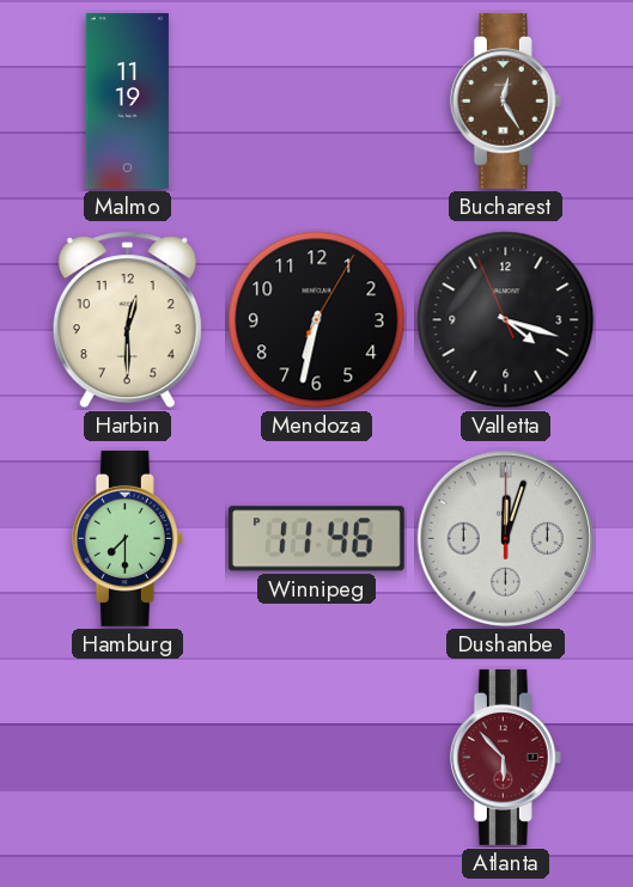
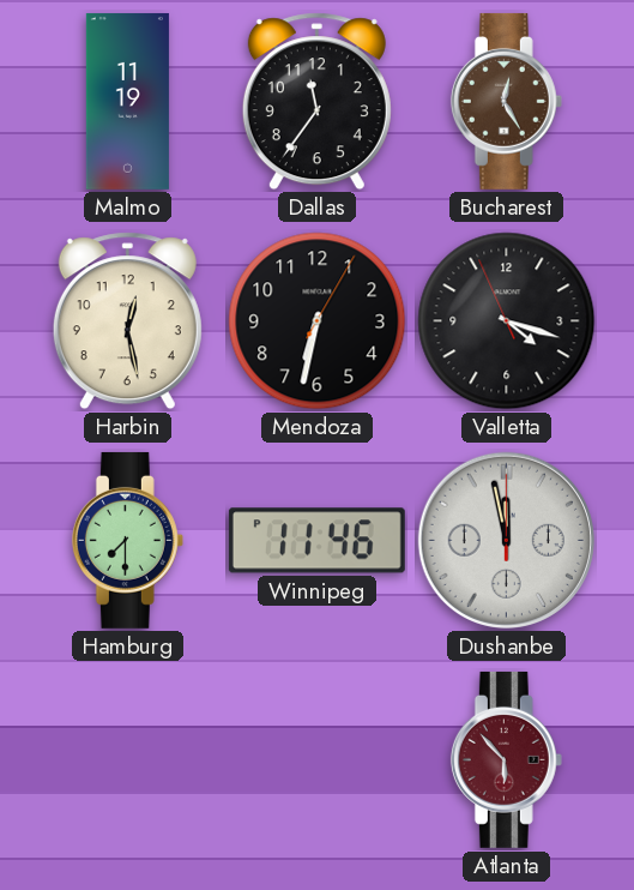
Dallas: none -> 11:36 (316, 102)
Harbin: 12:30 -> 12:28 (127, 321)
Dushanbe: 12:03 -> 11:58 (506, 540)
